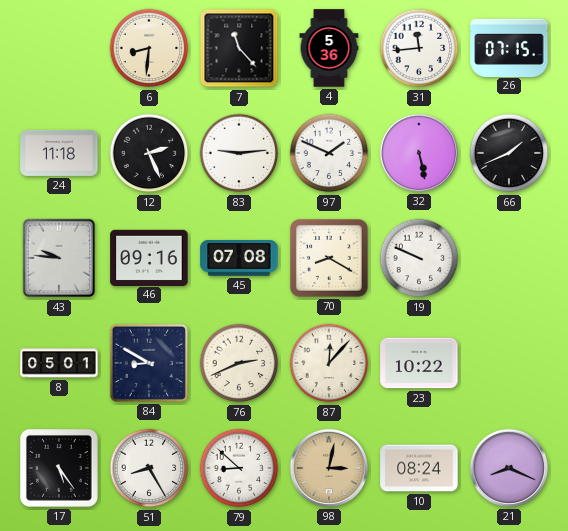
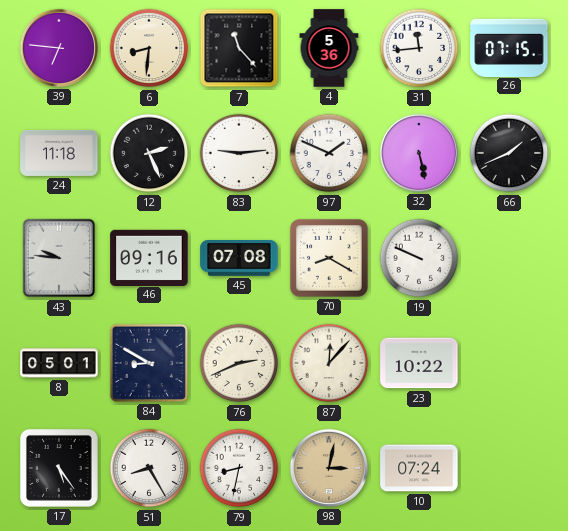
39: none -> 6:46 (59, 48)
79: 8:52 -> 8:32 (239, 468)
10: 08:24 -> 07:24 (419, 468)
21: 8:19 -> none (509, 468)
